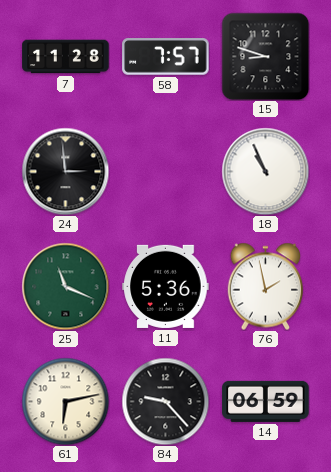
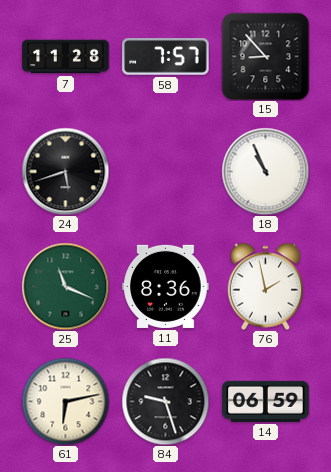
15: 8:48 -> 8:53 (265, 56)
24: 2:59 -> 5:42 (65, 171)
11: 5:36 -> 8:36 (166, 286)
84: 9:23 -> 9:27 (165, 401)
